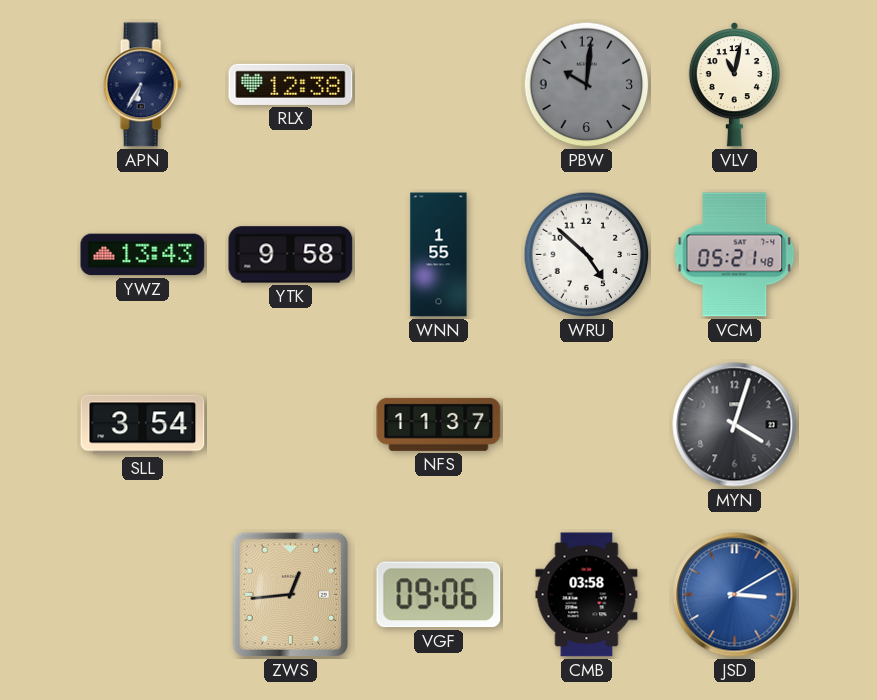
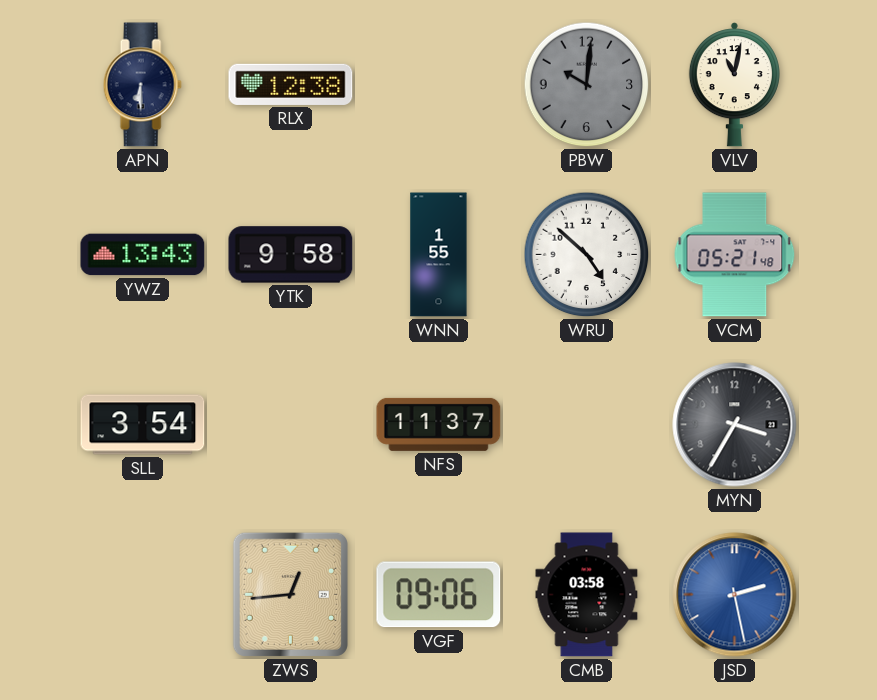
APN: 6:35 -> 6:30 (142, 85)
MYN: 4:03 -> 3:35 (735, 425)
JSD: 3:10 -> 2:28 (735, 595)
